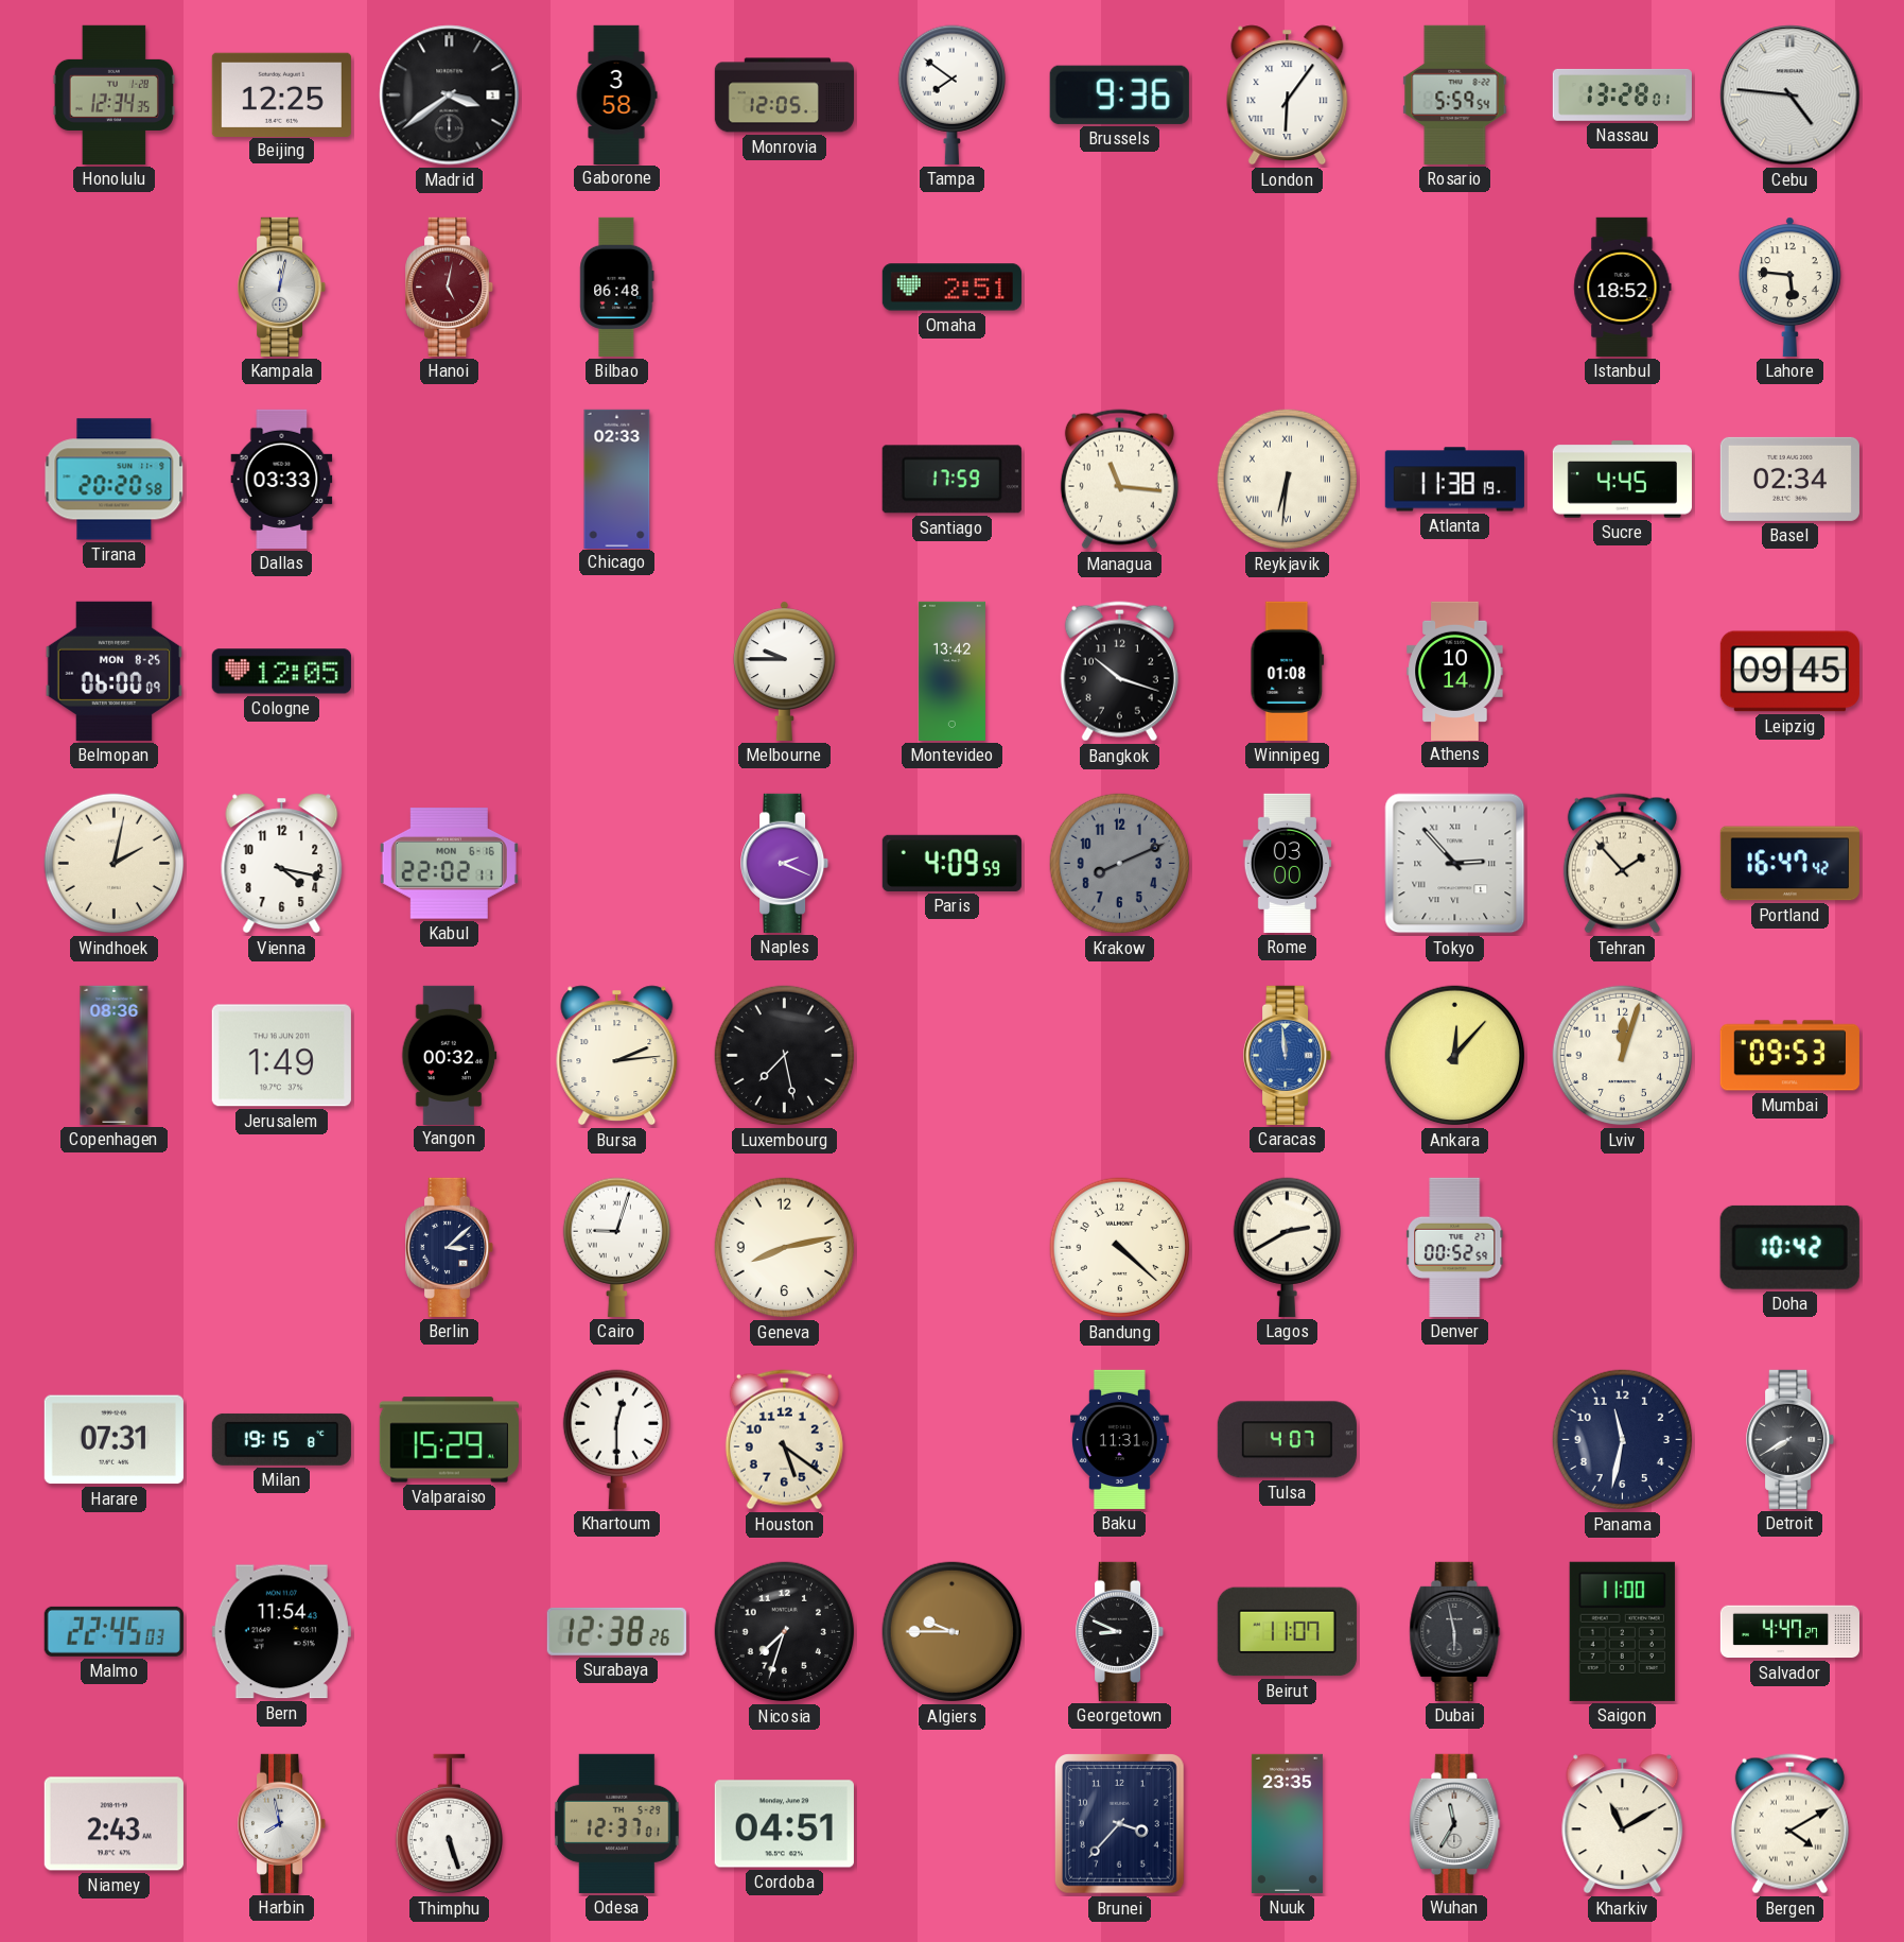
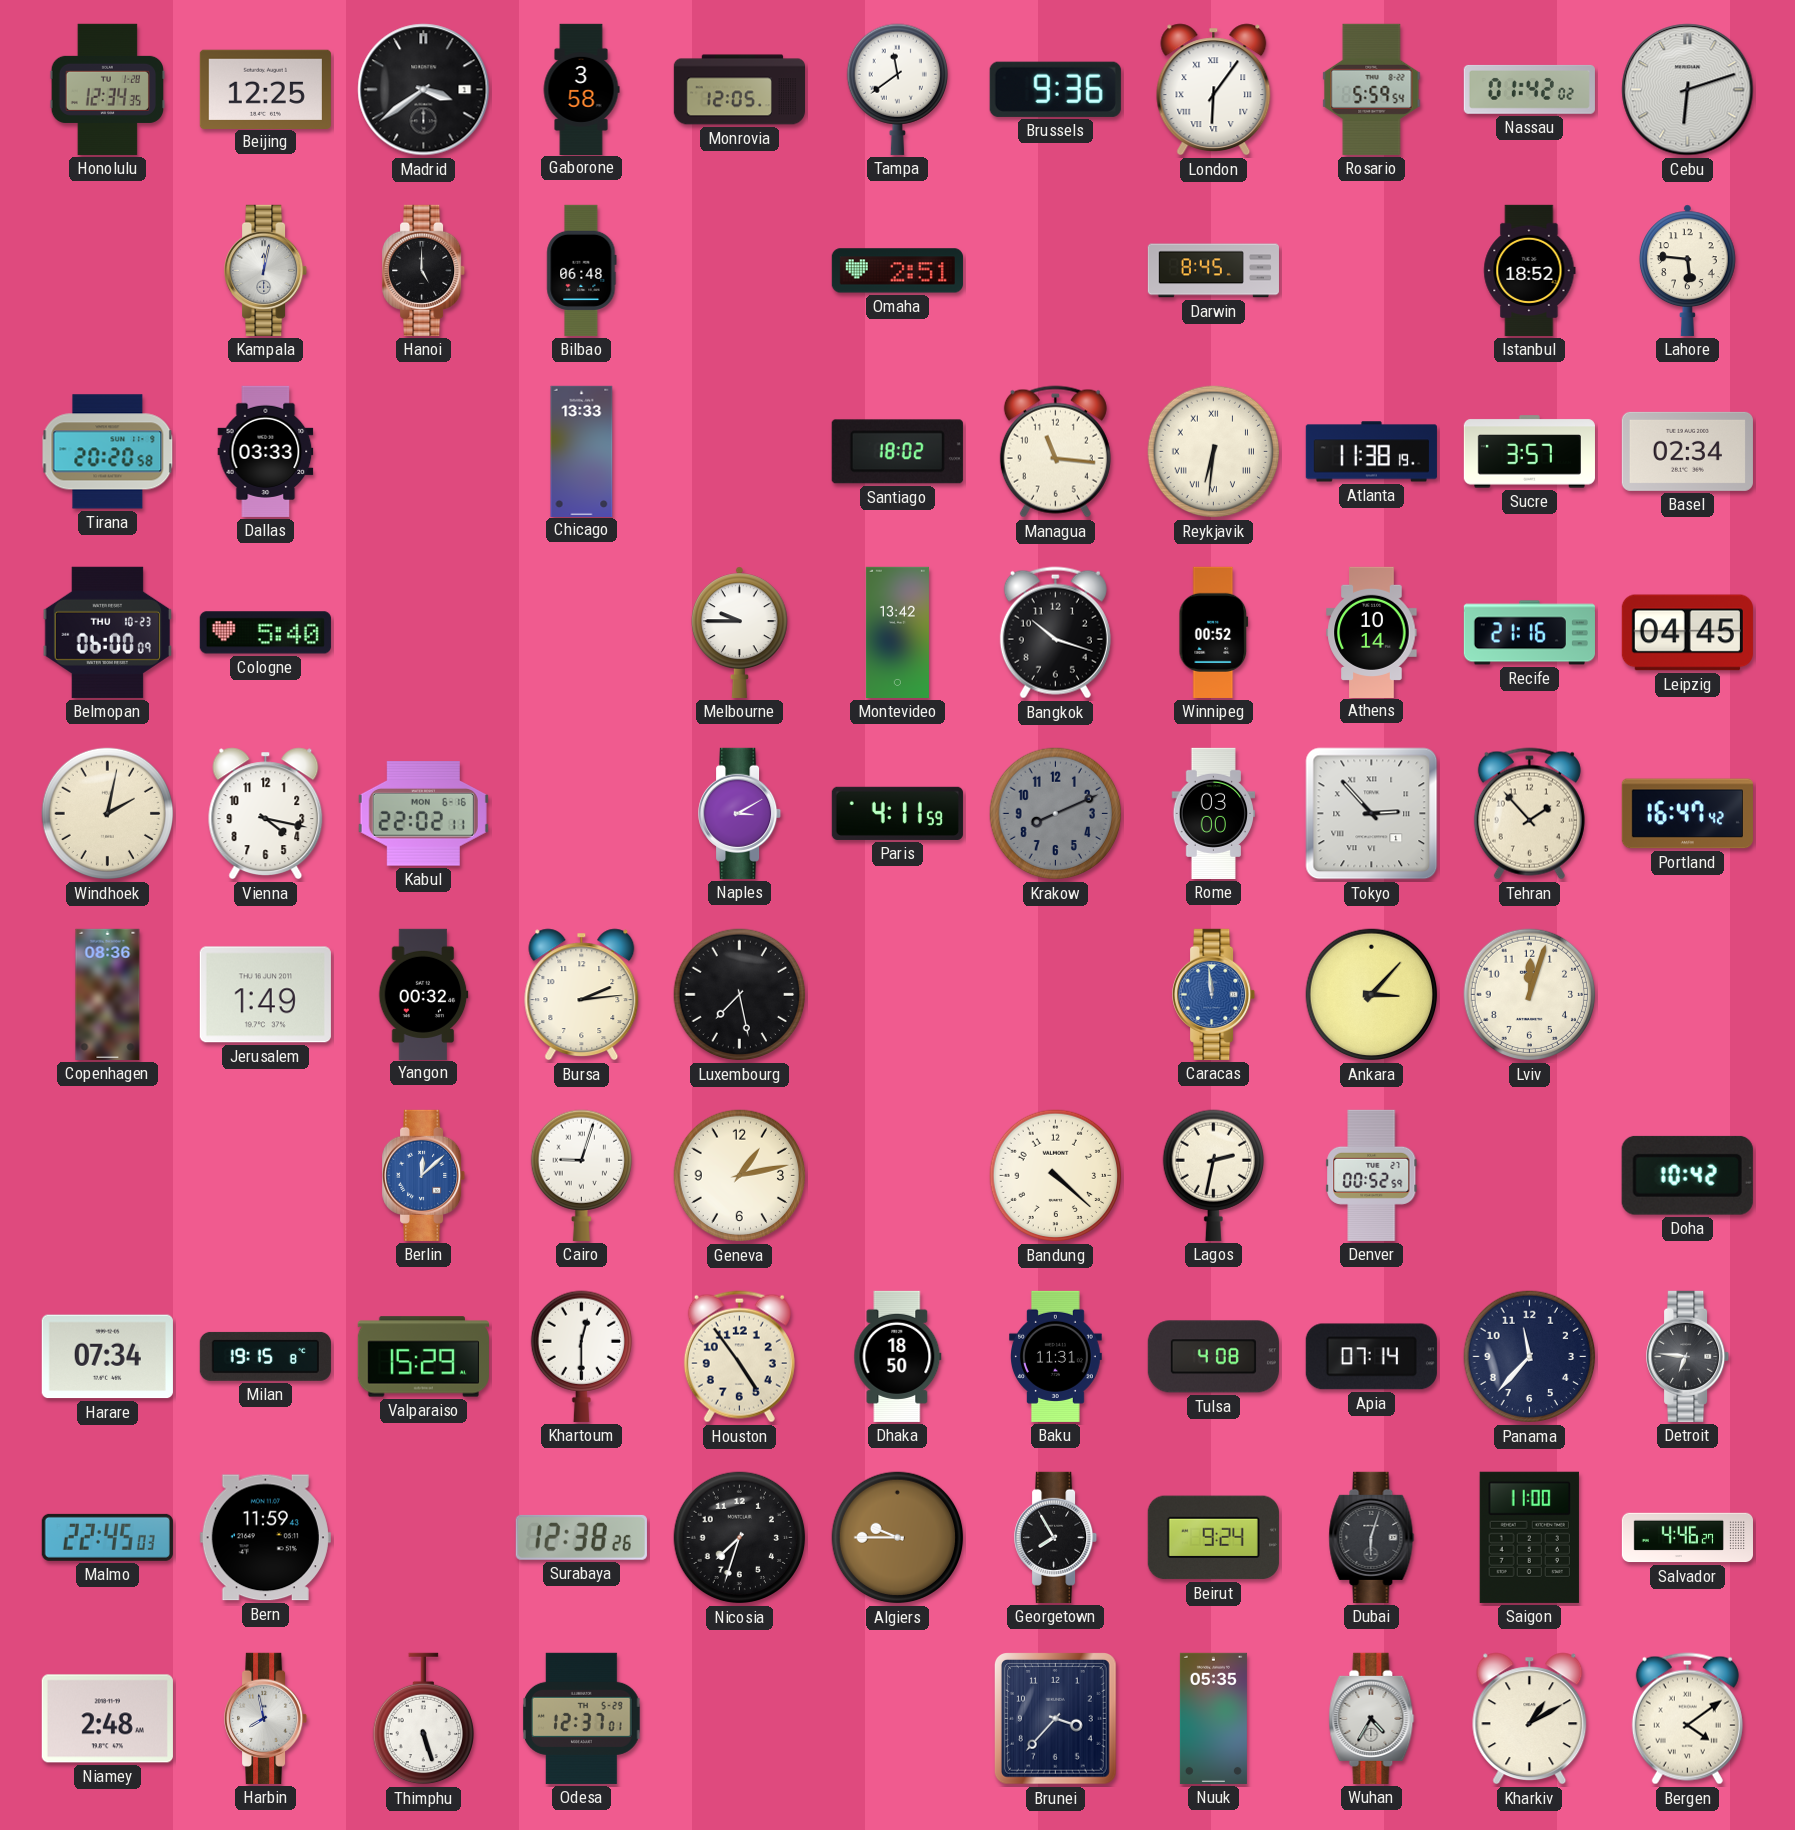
Tampa: 7:51 -> 11:39 (897, 89)
Nassau: 13:28 -> 01:42 (1529, 89)
Cebu: 4:46 -> 6:12 (1688, 90)
Hanoi: 5:02 -> 5:00 (424, 270)
Hanoi dial: burgundy -> black (424, 270)
Darwin: none -> 8:45 (1213, 271)
Chicago: 02:33 -> 13:33 (582, 451)
Santiago: 17:59 -> 18:02 (897, 452)
Sucre: 4:45 -> 3:57 (1529, 452)
Belmopan date: MON 8-25 -> THU 10-23 (108, 632)
Cologne: 12:05 -> 5:40 (265, 633)
Winnipeg: 01:08 -> 00:52 (1214, 632)
Recife: none -> 21:16 (1529, 633)
Leipzig: 09:45 -> 04:45 (1687, 633)
Naples: 2:19 -> 3:10 (740, 813)
Paris: 4:09 -> 4:11 (897, 813)
Ankara: 12:07 -> 3:07 (1372, 995)
Mumbai: 09:53 -> none (1789, 1056)
Berlin: 3:08 -> 12:08 (424, 1175)
Berlin dial: navy -> blue (424, 1175)
Geneva: 8:13 -> 1:13 (740, 1176)
Lagos: 2:40 -> 2:32 (1213, 1175)
Harare: 07:31 -> 07:34 (107, 1357)
Houston: 5:21 -> 4:54 (739, 1357)
Dhaka: none -> 18:50 (898, 1356)
Tulsa: 4:07 -> 4:08 (1213, 1357)
Apia: none -> 07:14 (1371, 1357)
Panama: 11:32 -> 11:37 (1530, 1357)
Detroit: 7:40 -> 6:46 (1688, 1356)
Bern: 11:54 -> 11:59 (265, 1538)
Georgetown: 8:49 -> 7:55 (1056, 1537)
Beirut: 11:07 -> 9:24 (1213, 1538)
Dubai: 5:58 -> 6:03 (1372, 1537)
Salvador: 4:47 -> 4:46 (1687, 1538)
Niamey: 2:43 -> 2:48 (107, 1719)
Cordoba: 04:51 -> none (784, 1824)
Nuuk: 23:35 -> 05:35 (1213, 1718)
Wuhan: 11:35 -> 4:35 (1372, 1718)
Kharkiv: 11:10 -> 1:10 (1530, 1719)
Bergen: 4:10 -> 4:09 (1687, 1719)
